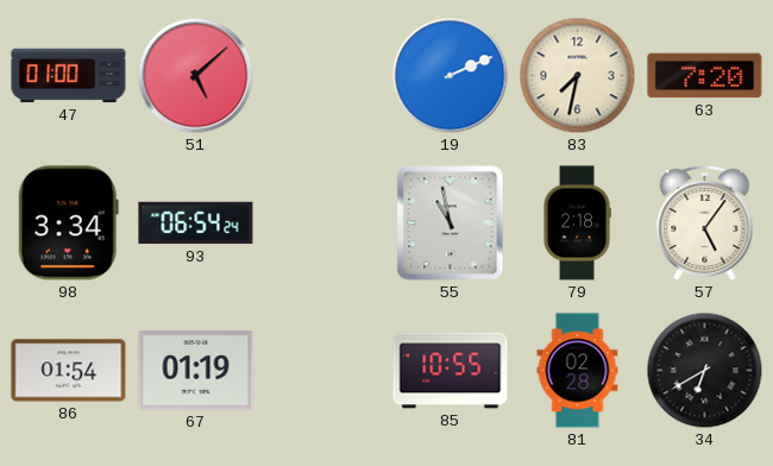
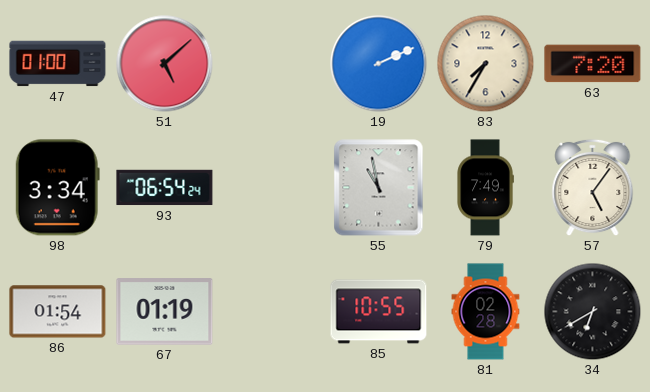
83: 7:32 -> 7:35 (486, 64)
79: 2:18 -> 7:49 (485, 188)
